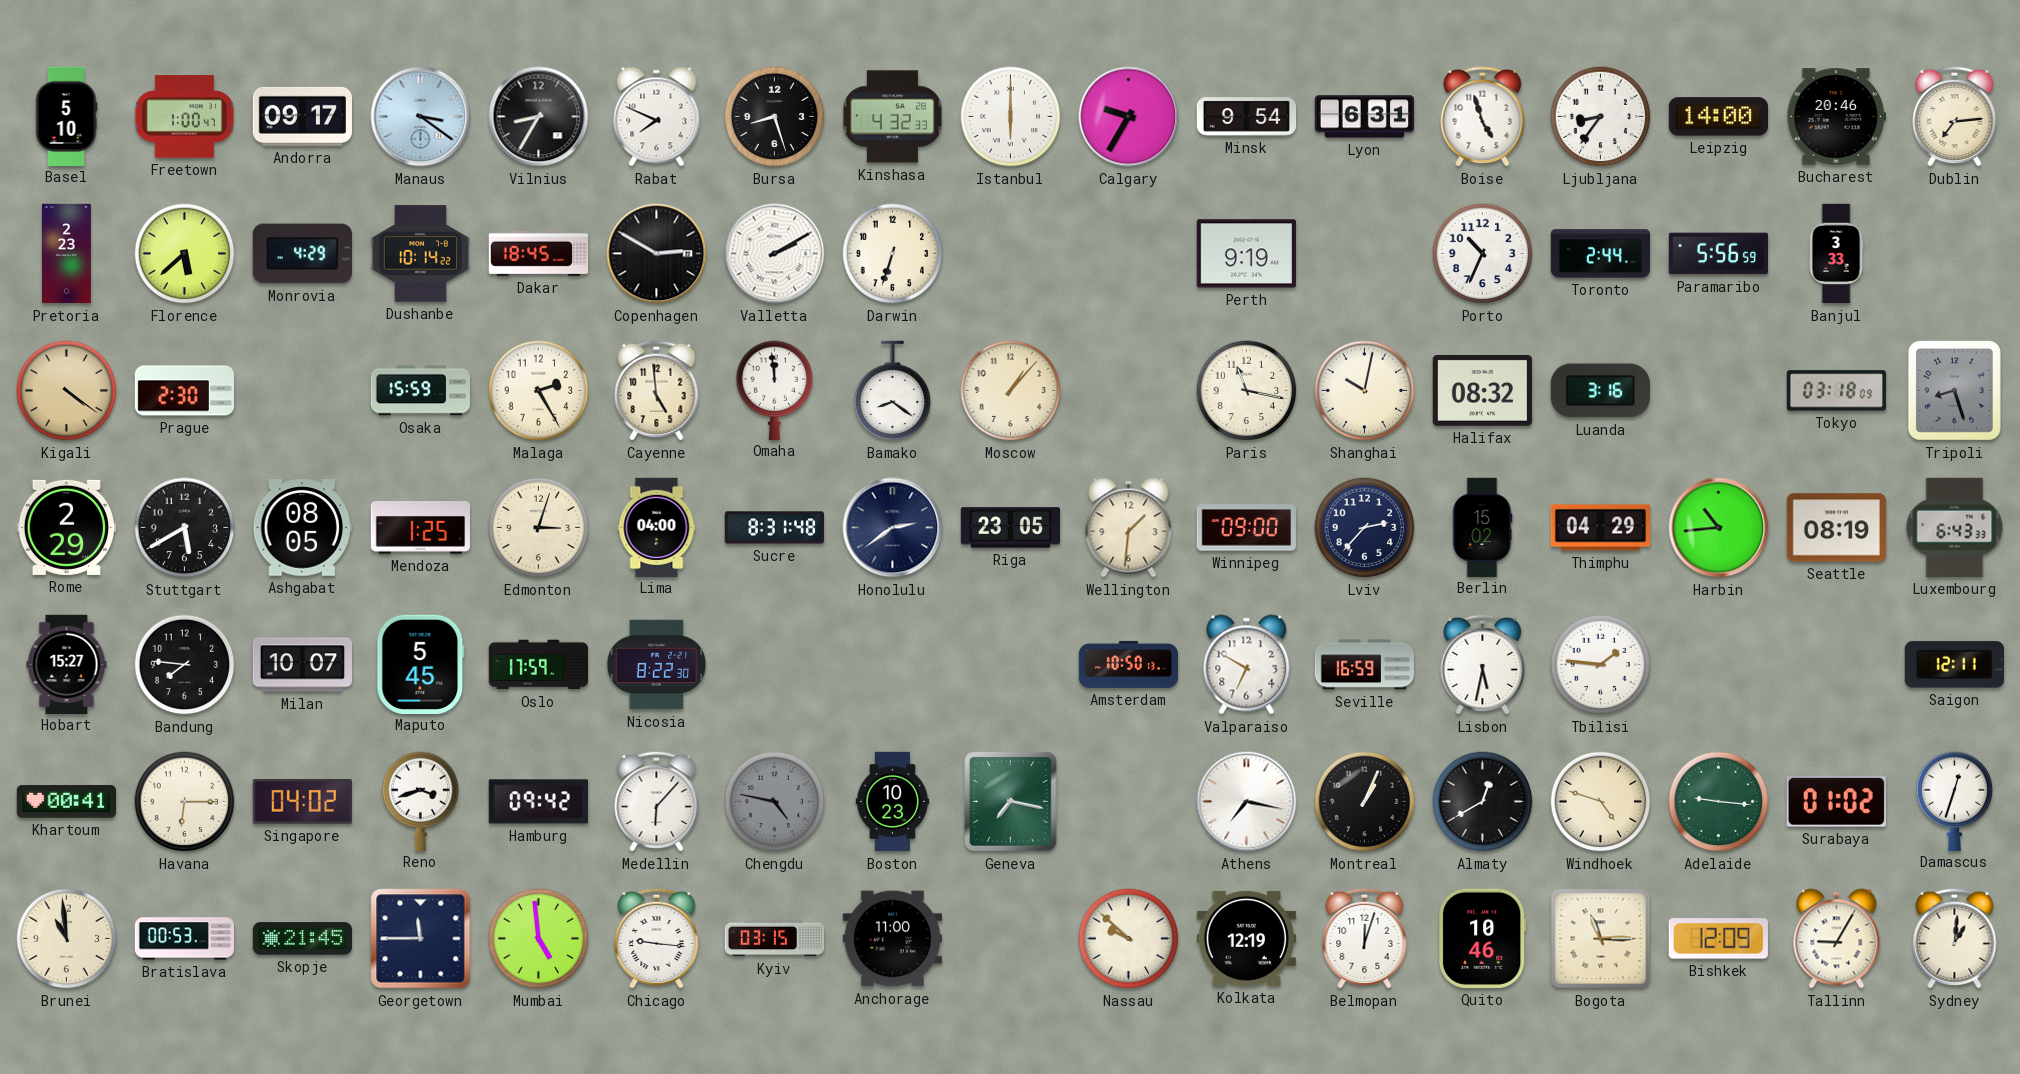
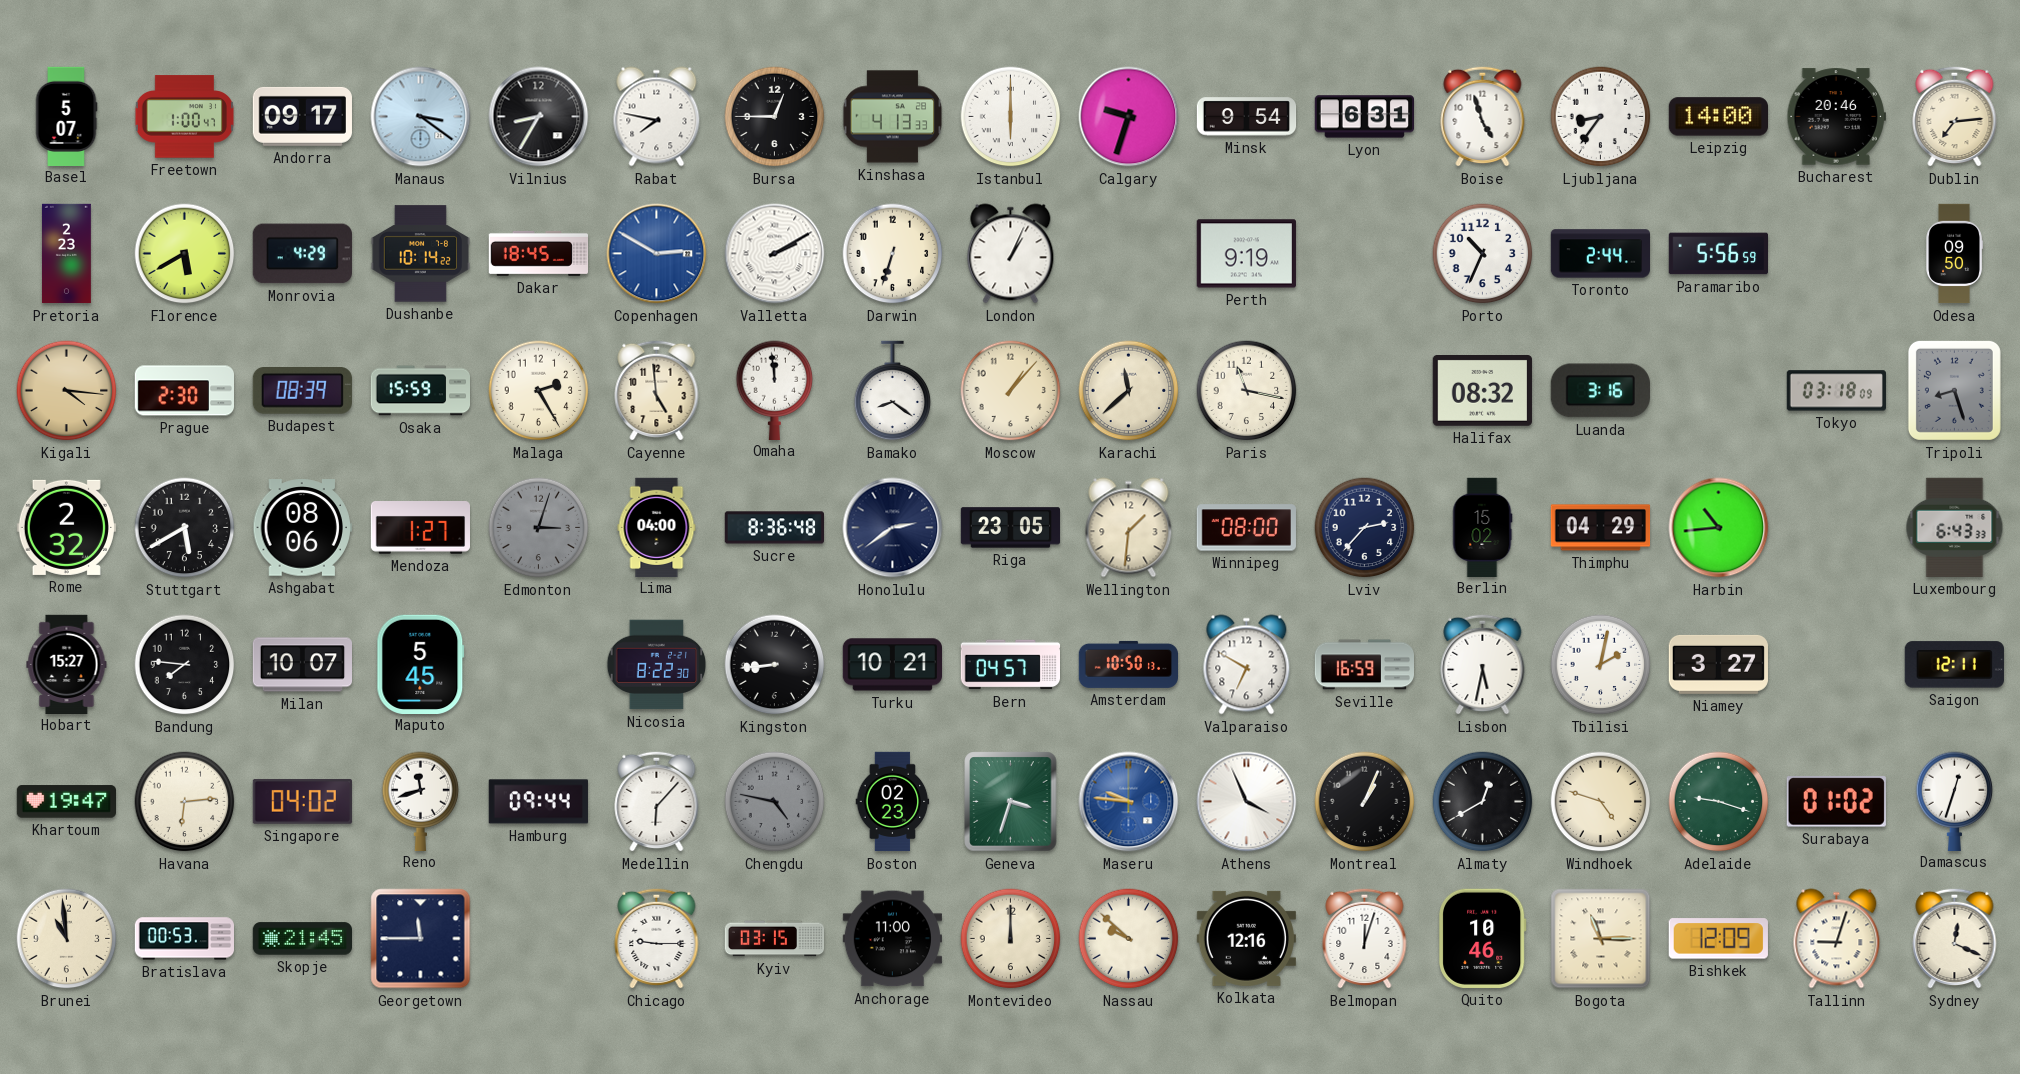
Basel: 5:10 -> 5:07 (66, 116)
Rabat: 7:49 -> 7:47 (657, 117)
Bursa: 8:27 -> 12:45 (775, 117)
Kinshasa: 4:32 -> 4:13 (893, 117)
Calgary: 9:35 -> 9:33 (1129, 117)
Florence: 5:38 -> 5:40 (185, 254)
Copenhagen dial: black -> blue (657, 254)
London: none -> 1:04 (1011, 254)
Banjul: 3:33 -> none (1836, 254)
Odesa: none -> 09:50 (1954, 254)
Kigali: 4:21 -> 4:16 (67, 391)
Budapest: none -> 08:39 (302, 391)
Karachi: none -> 11:38 (1129, 391)
Shanghai: 10:02 -> none (1365, 391)
Rome: 2:29 -> 2:32 (66, 527)
Ashgabat: 08:05 -> 08:06 (302, 528)
Mendoza: 1:25 -> 1:27 (420, 528)
Edmonton dial: cream -> grey (539, 528)
Sucre: 8:31 -> 8:36 (774, 528)
Winnipeg: 09:00 -> 08:00 (1246, 528)
Seattle: 08:19 -> none (1836, 528)
Oslo: 17:59 -> none (538, 665)
Kingston: none -> 8:44 (775, 665)
Turku: none -> 10:21 (892, 665)
Bern: none -> 04:57 (1010, 665)
Tbilisi: 1:46 -> 2:02 (1601, 665)
Niamey: none -> 3:27 (1718, 664)
Khartoum: 00:41 -> 19:47 (66, 802)
Havana: 6:15 -> 6:14 (185, 802)
Reno: 3:42 -> 11:42 (421, 801)
Hamburg: 09:42 -> 09:44 (538, 802)
Boston: 10:23 -> 02:23 (893, 802)
Geneva: 7:17 -> 3:33 (1011, 802)
Maseru: none -> 9:46 (1129, 802)
Athens: 7:17 -> 3:56 (1247, 802)
Adelaide: 9:16 -> 9:18 (1719, 802)
Mumbai: 4:59 -> none (539, 939)
Chicago: 9:16 -> 9:15 (657, 938)
Montevideo: none -> 12:00 (1011, 939)
Kolkata: 12:19 -> 12:16 (1246, 938)
Tallinn: 9:05 -> 9:03 (1837, 939)
Sydney: 1:01 -> 12:19 (1955, 938)
